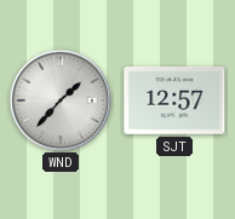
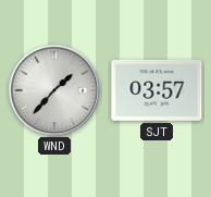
SJT: 12:57 -> 03:57 (157, 90)
